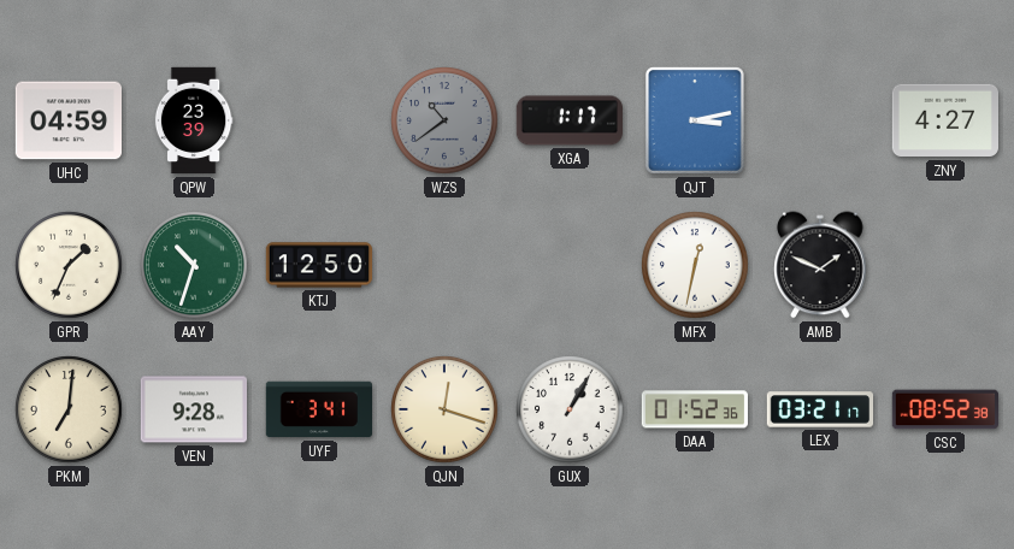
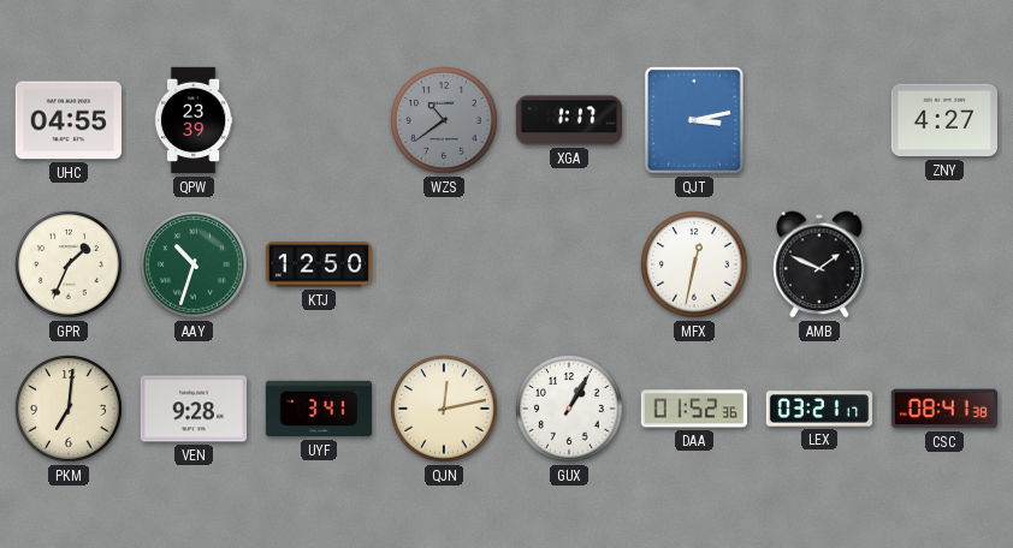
UHC: 04:59 -> 04:55 (67, 120)
QJN: 12:18 -> 12:13 (444, 409)
CSC: 08:52 -> 08:41 (943, 409)
